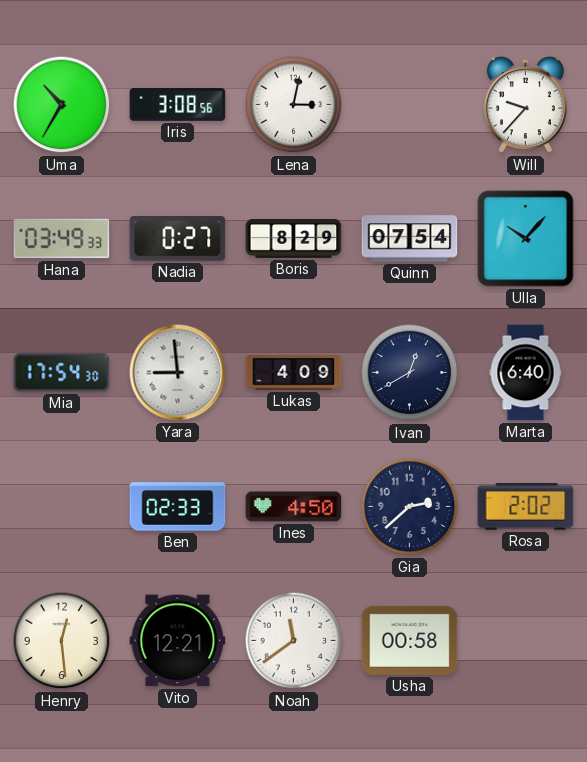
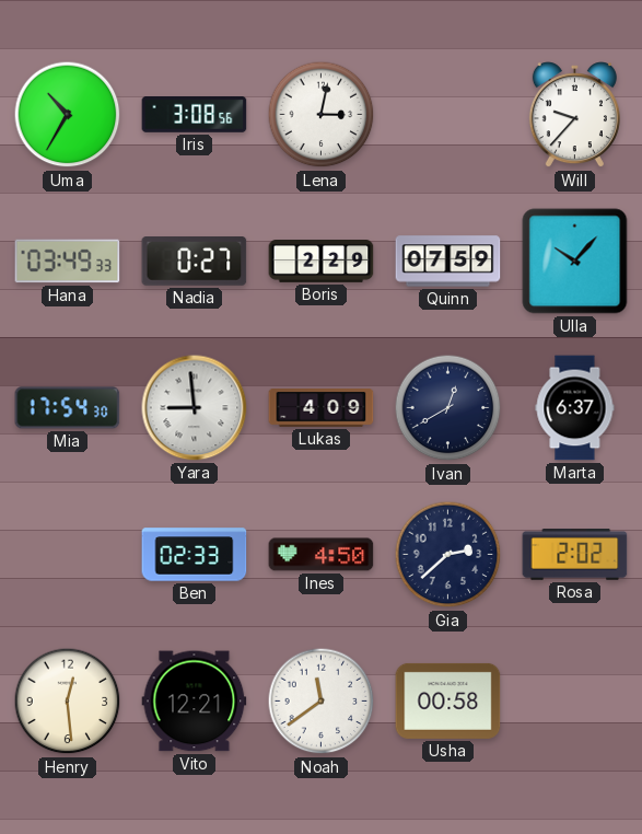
Boris: 8:29 -> 2:29 (322, 262)
Quinn: 07:54 -> 07:59 (448, 262)
Marta: 6:40 -> 6:37 (575, 408)
